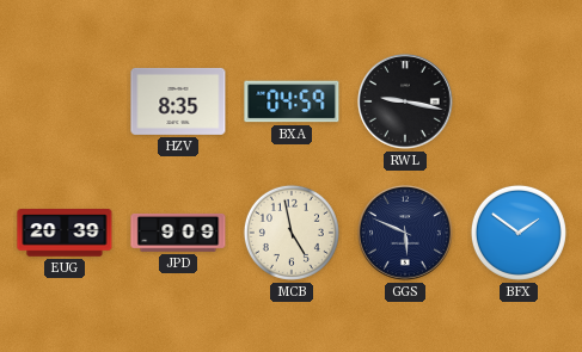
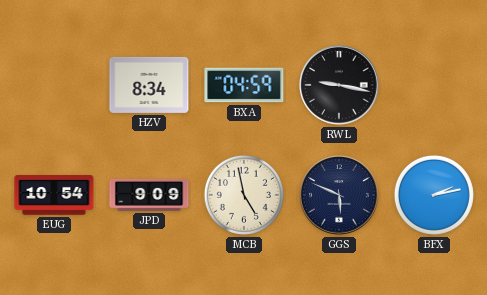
HZV: 8:35 -> 8:34 (149, 85)
EUG: 20:39 -> 10:54 (54, 195)
BFX: 1:51 -> 2:13 (434, 195)
